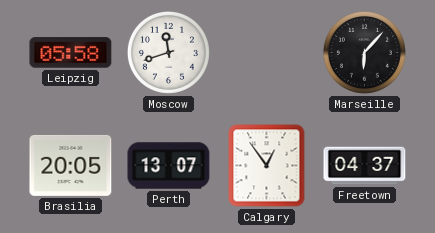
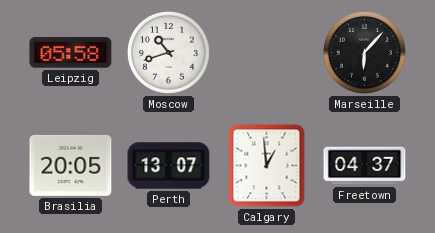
Moscow: 11:42 -> 10:42 (168, 52)
Calgary: 12:54 -> 12:59 (267, 166)
